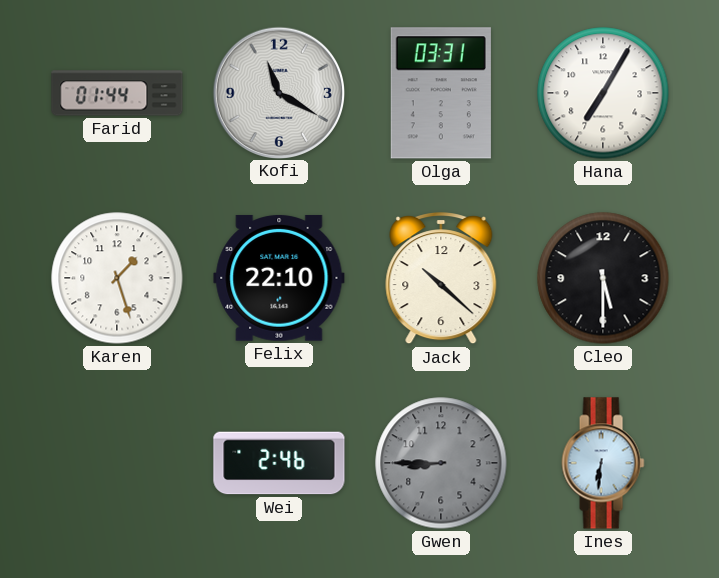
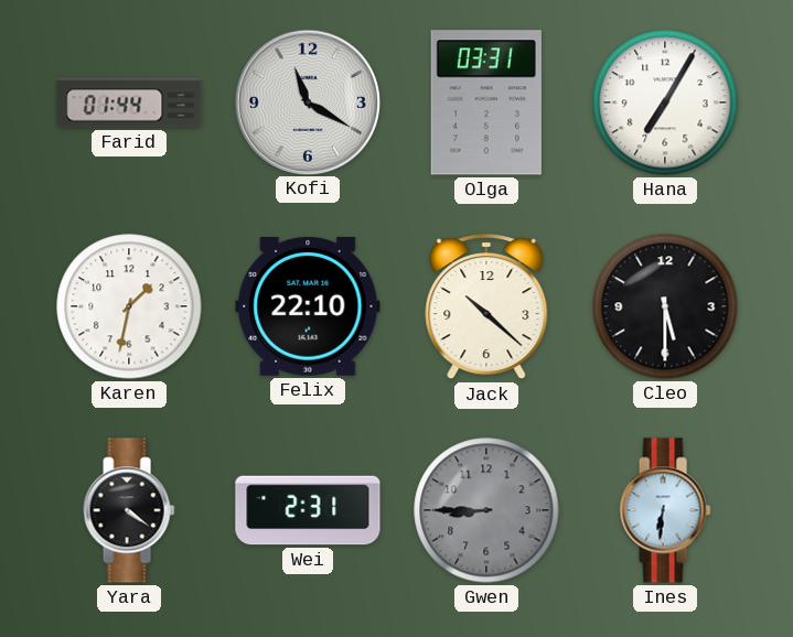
Karen: 1:27 -> 1:32 (129, 306)
Yara: none -> 4:21 (129, 510)
Wei: 2:46 -> 2:31 (308, 510)
